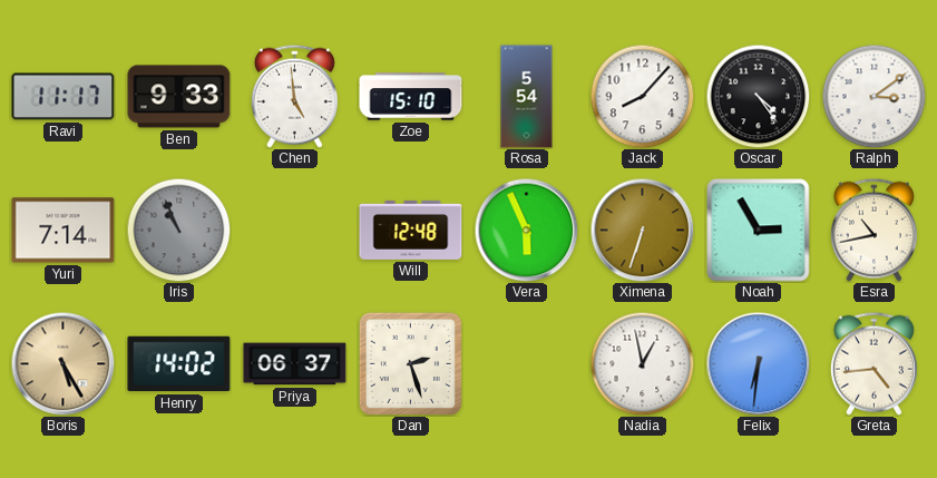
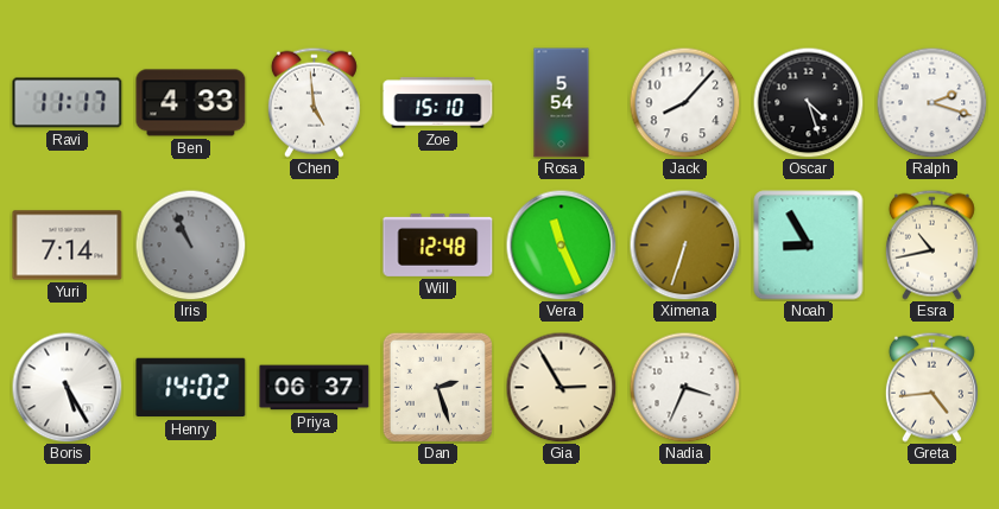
Ben: 9:33 -> 4:33 (191, 103)
Oscar: 4:24 -> 4:27 (808, 102)
Ralph: 3:09 -> 2:18 (931, 102)
Vera: 5:56 -> 11:26 (561, 244)
Noah: 2:55 -> 8:55 (809, 246)
Boris dial: champagne -> white (67, 387)
Gia: none -> 2:55 (561, 387)
Nadia: 12:58 -> 3:34 (684, 387)
Felix: 6:31 -> none (758, 363)
